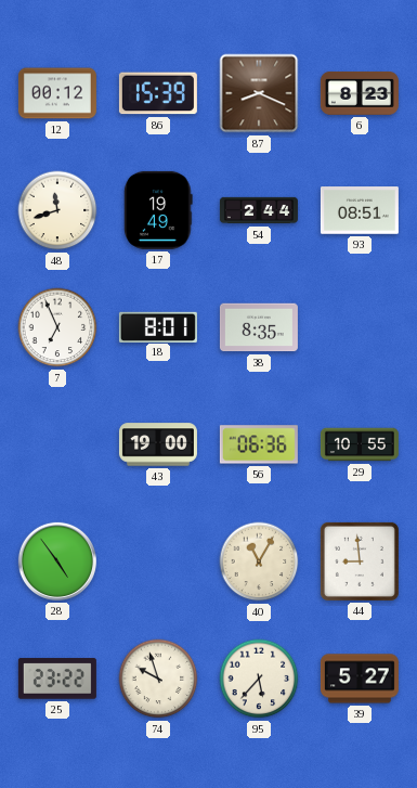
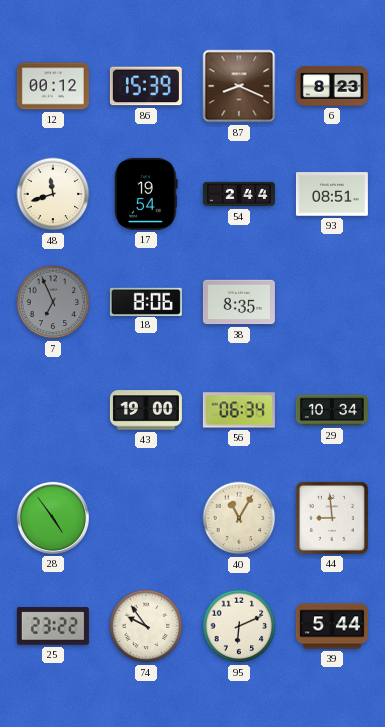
17: 19:49 -> 19:54 (146, 194)
7 dial: white -> grey (53, 302)
18: 8:01 -> 8:06 (146, 301)
56: 06:36 -> 06:34 (239, 410)
29: 10:55 -> 10:34 (332, 410)
74: 9:57 -> 9:54 (146, 626)
95: 5:37 -> 6:11 (239, 626)
39: 5:27 -> 5:44 (332, 626)
